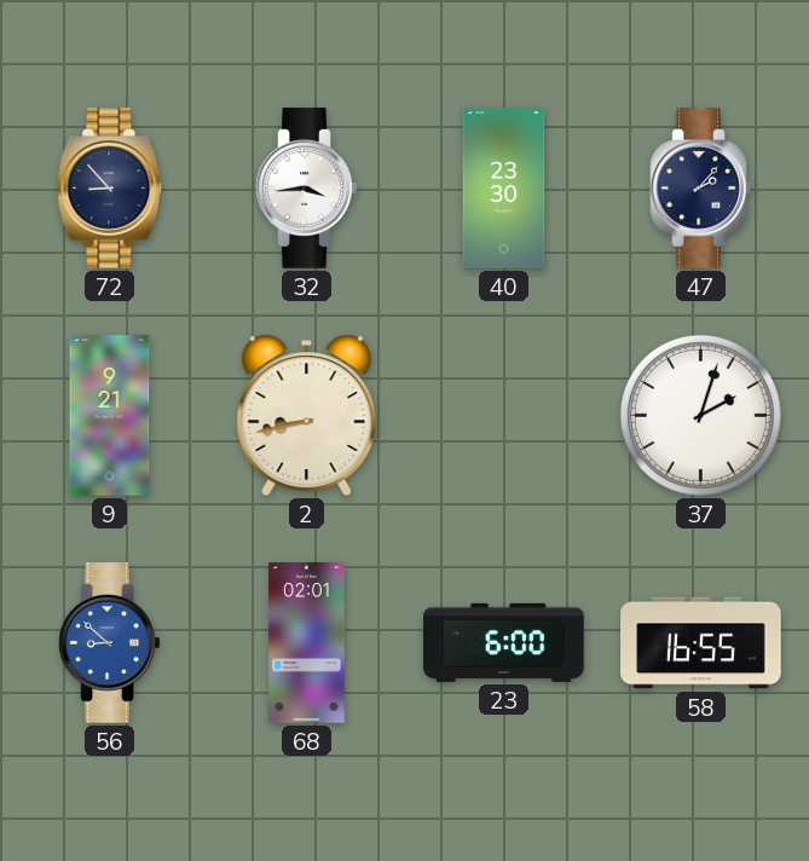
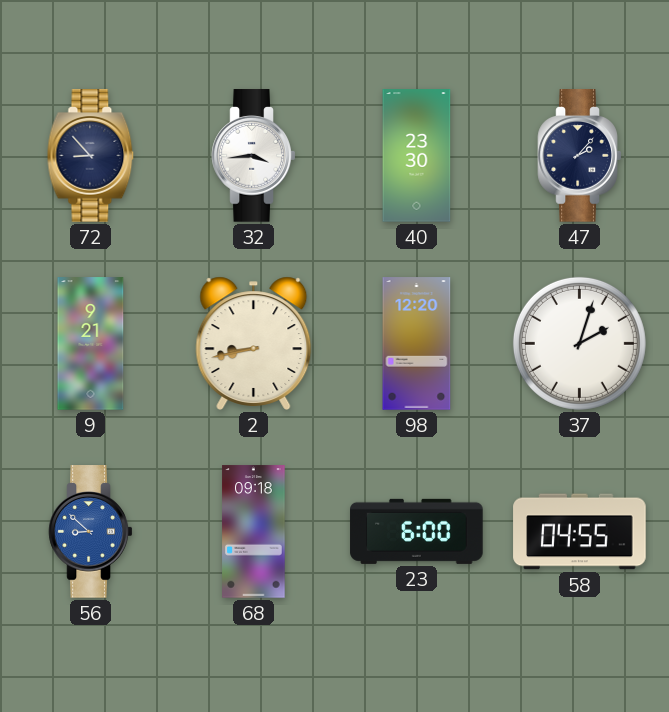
98: none -> 12:20 (417, 344)
68: 02:01 -> 09:18 (254, 532)
58: 16:55 -> 04:55 (580, 532)
